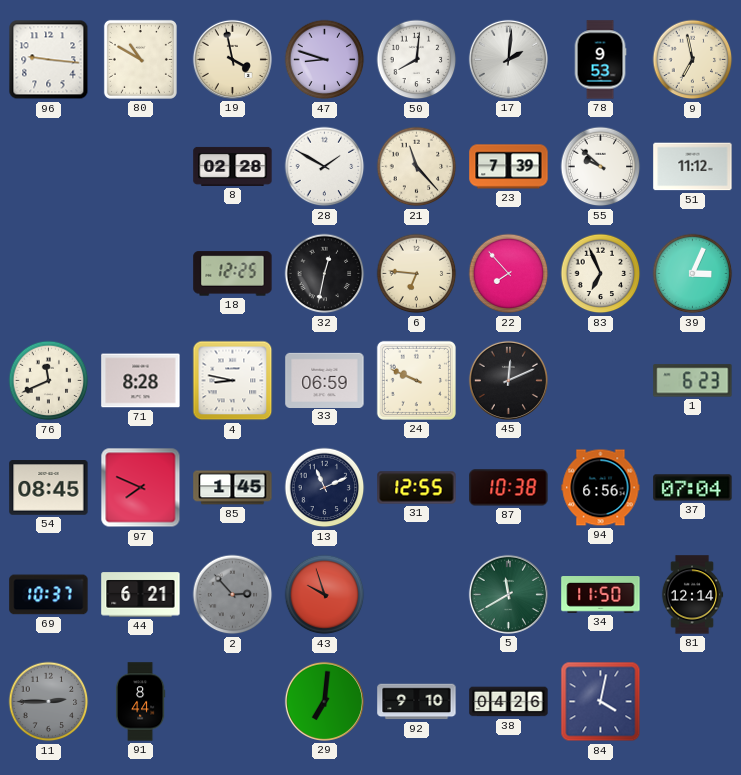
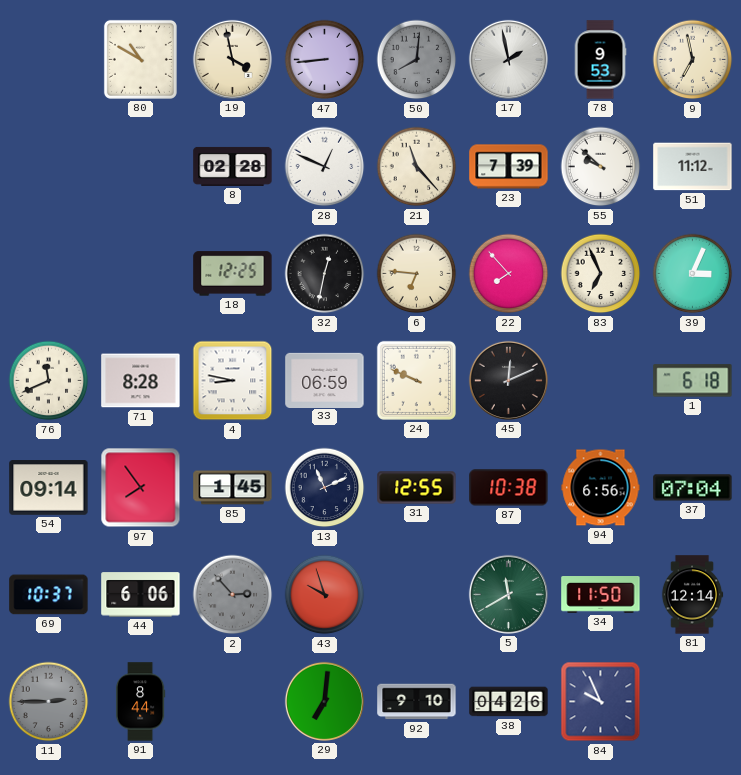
96: 9:16 -> none (49, 60)
47: 8:48 -> 8:44 (325, 60)
50 dial: white -> grey (417, 60)
17: 2:01 -> 1:58 (508, 59)
28: 1:50 -> 12:49 (325, 167)
1: 6:23 -> 6:18 (693, 381)
54: 08:45 -> 09:14 (49, 488)
97: 7:49 -> 7:54 (141, 488)
44: 6:21 -> 6:06 (141, 595)
84: 4:02 -> 9:56 (601, 702)
